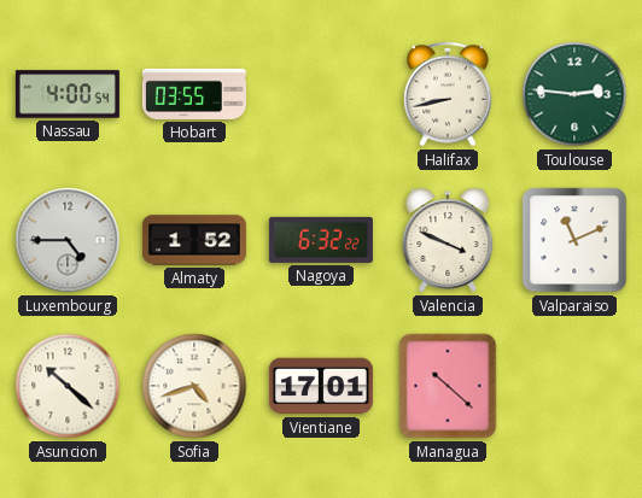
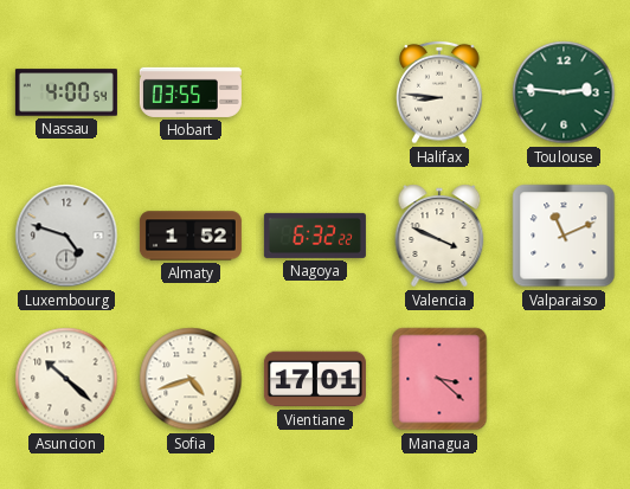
Halifax: 8:43 -> 8:46 (439, 92)
Luxembourg: 4:45 -> 4:48 (66, 236)
Managua: 10:22 -> 3:22 (439, 379)
